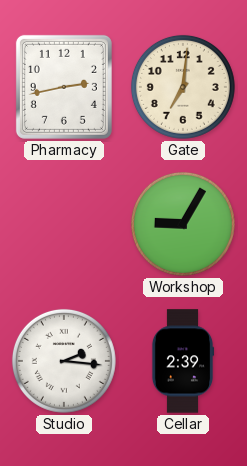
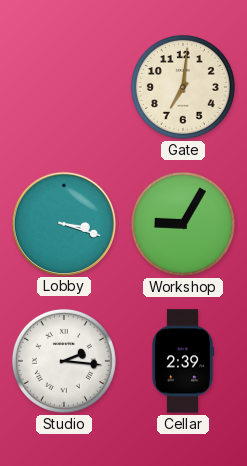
Pharmacy: 2:43 -> none (64, 87)
Lobby: none -> 3:18 (63, 223)
